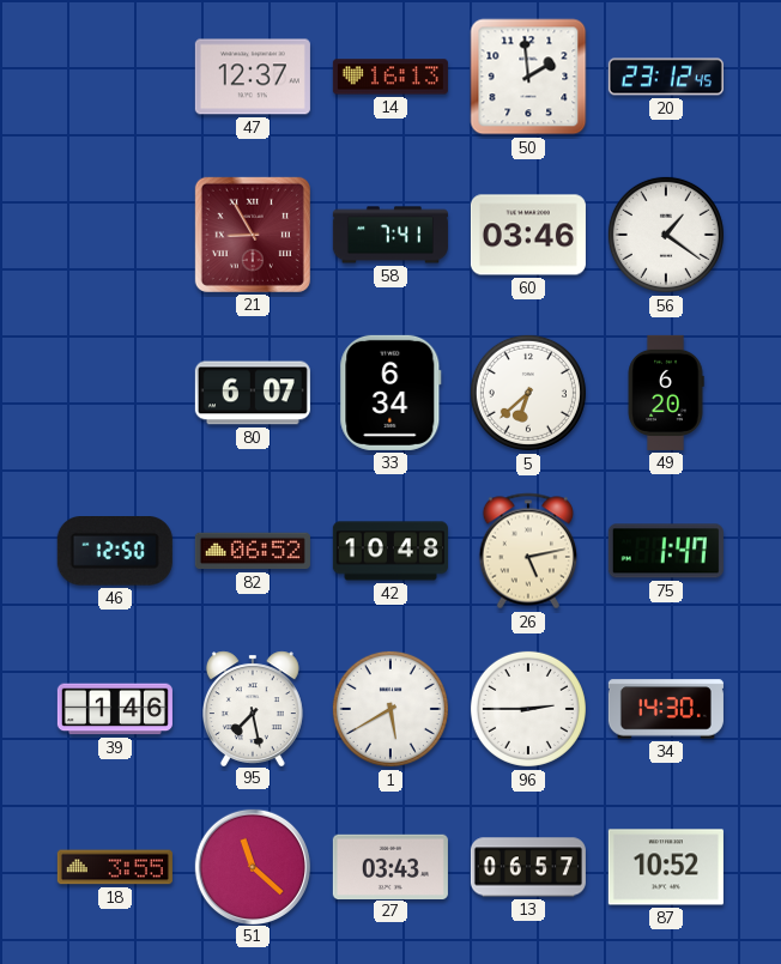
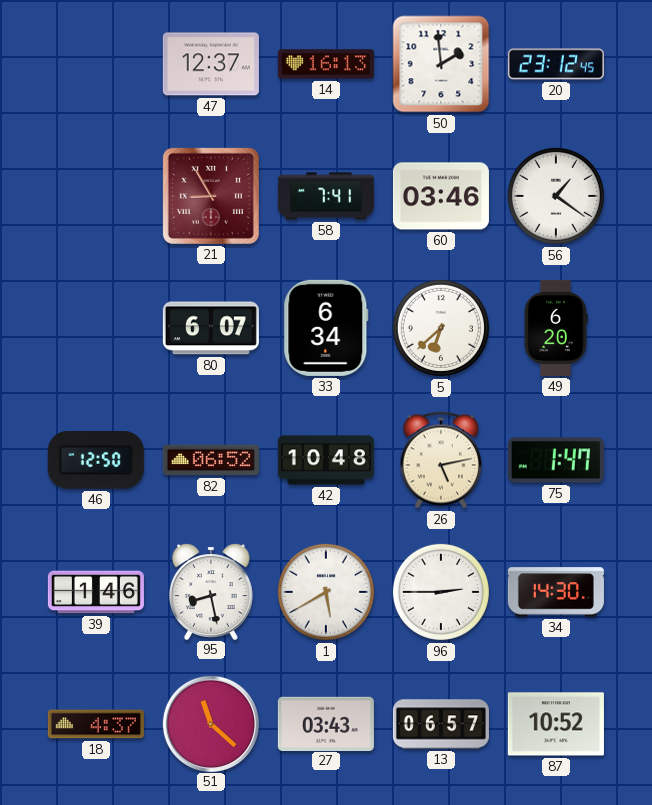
95: 7:28 -> 8:28 (211, 591)
18: 3:55 -> 4:37 (96, 724)
